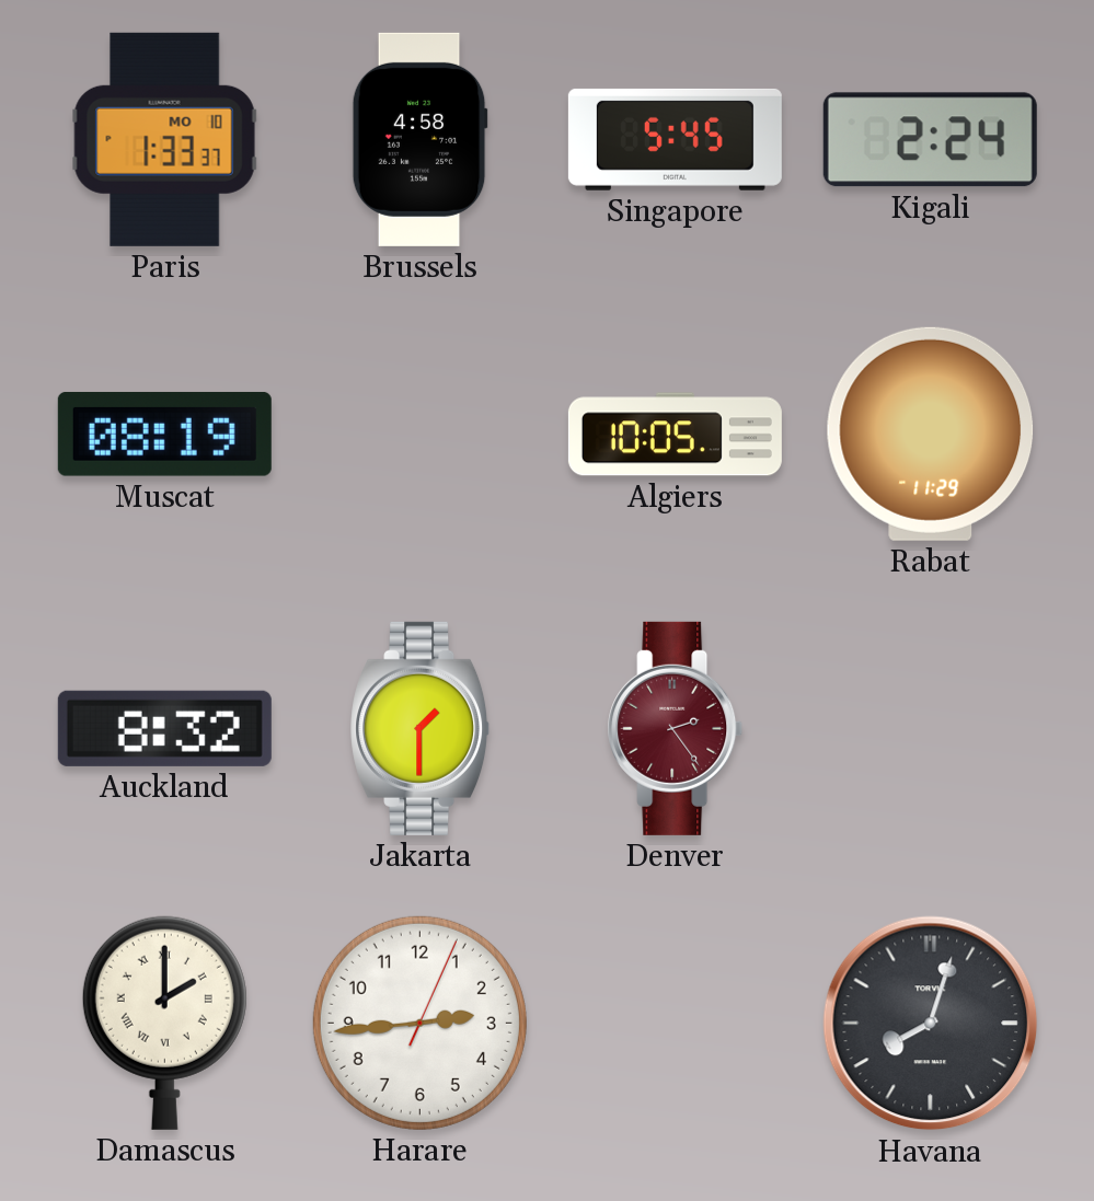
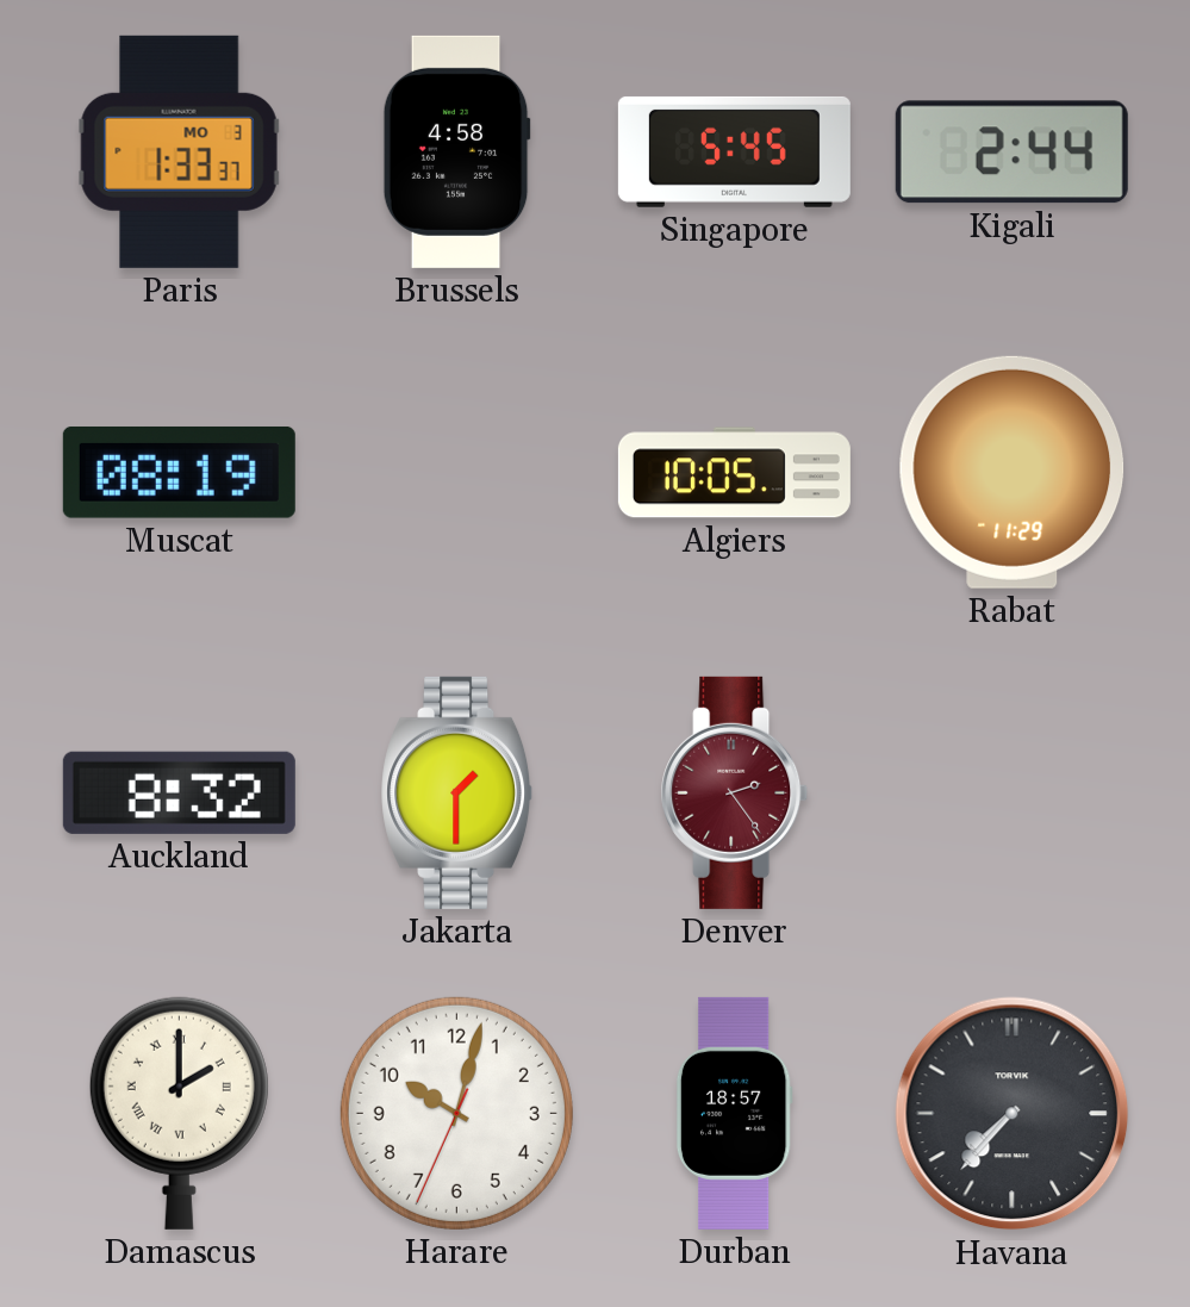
Paris date: MO 10 -> MO 3 (179, 151)
Kigali: 2:24 -> 2:44 (1011, 153)
Harare: 2:44 -> 10:02 (456, 1113)
Durban: none -> 18:57 (734, 1113)
Havana: 8:03 -> 7:37 (1013, 1114)
